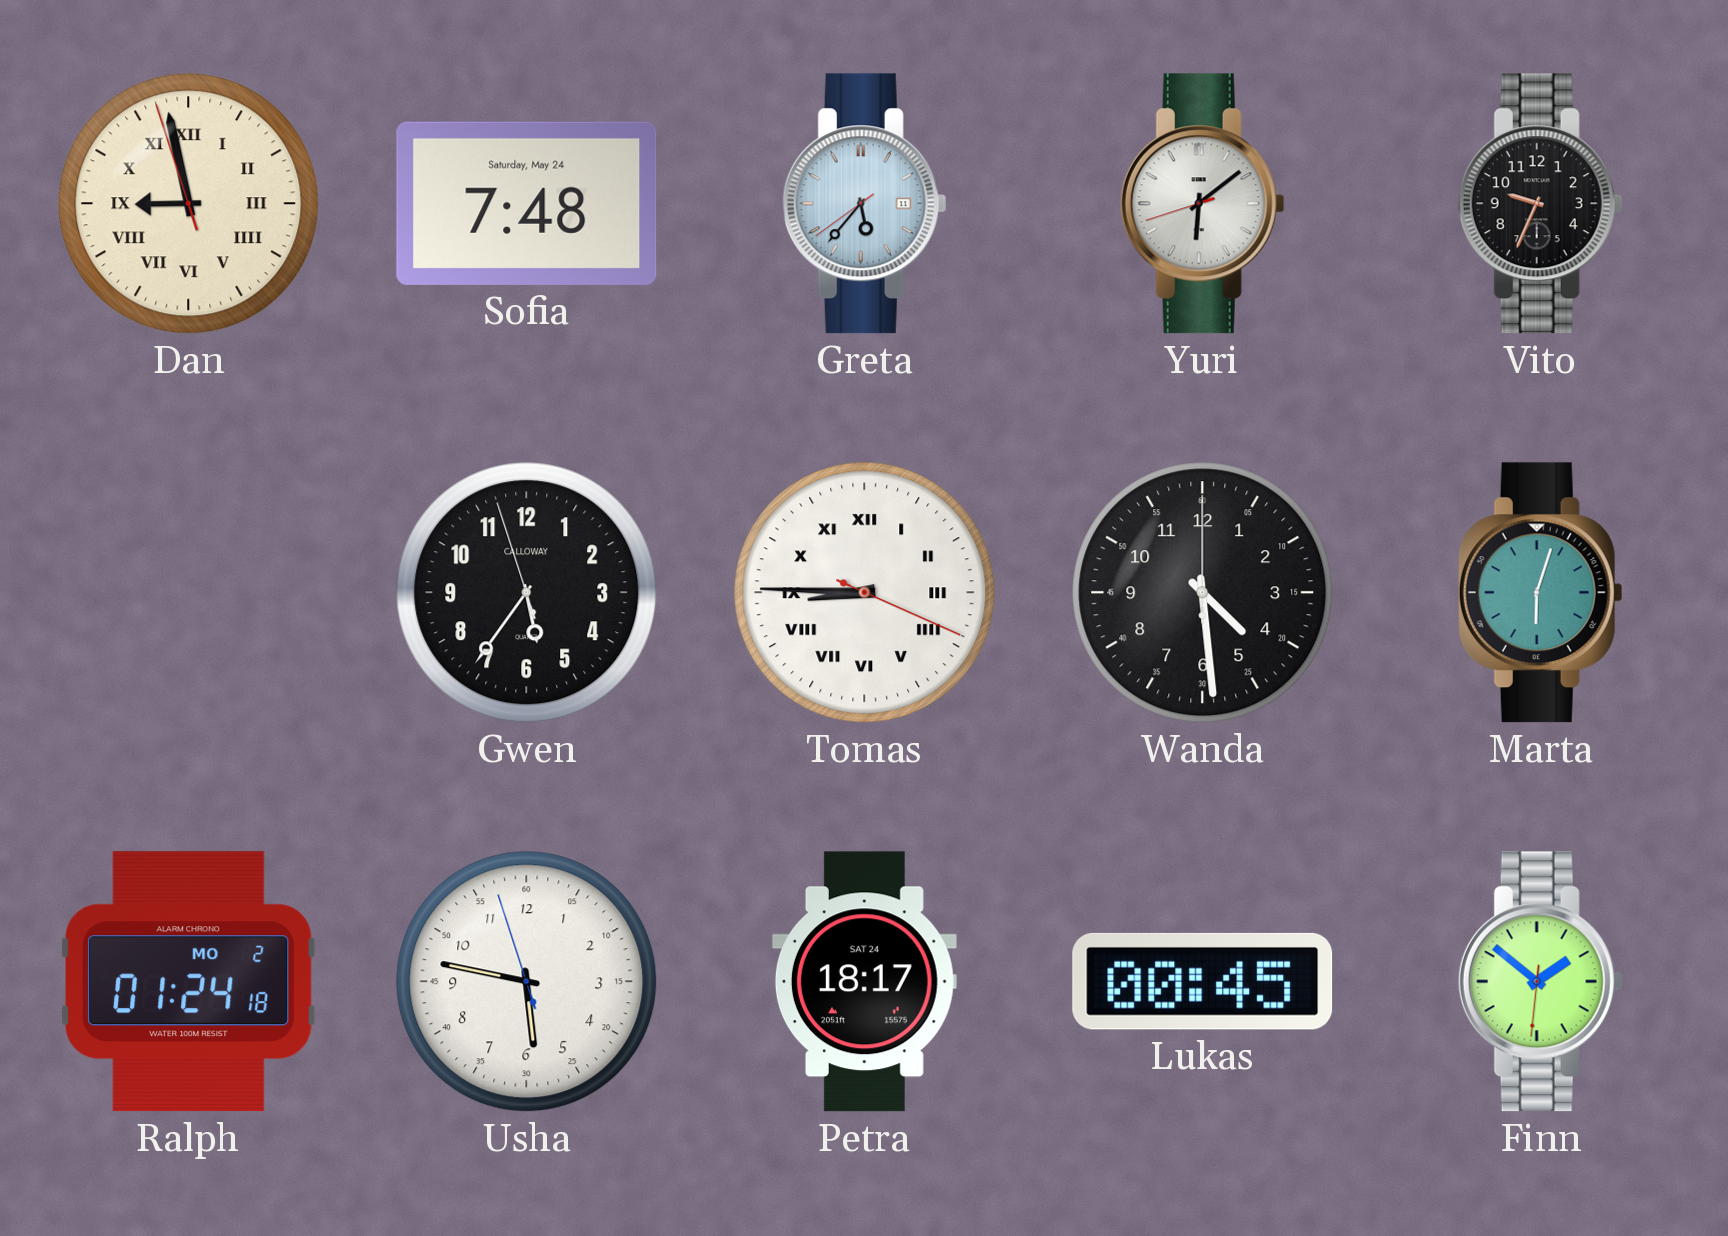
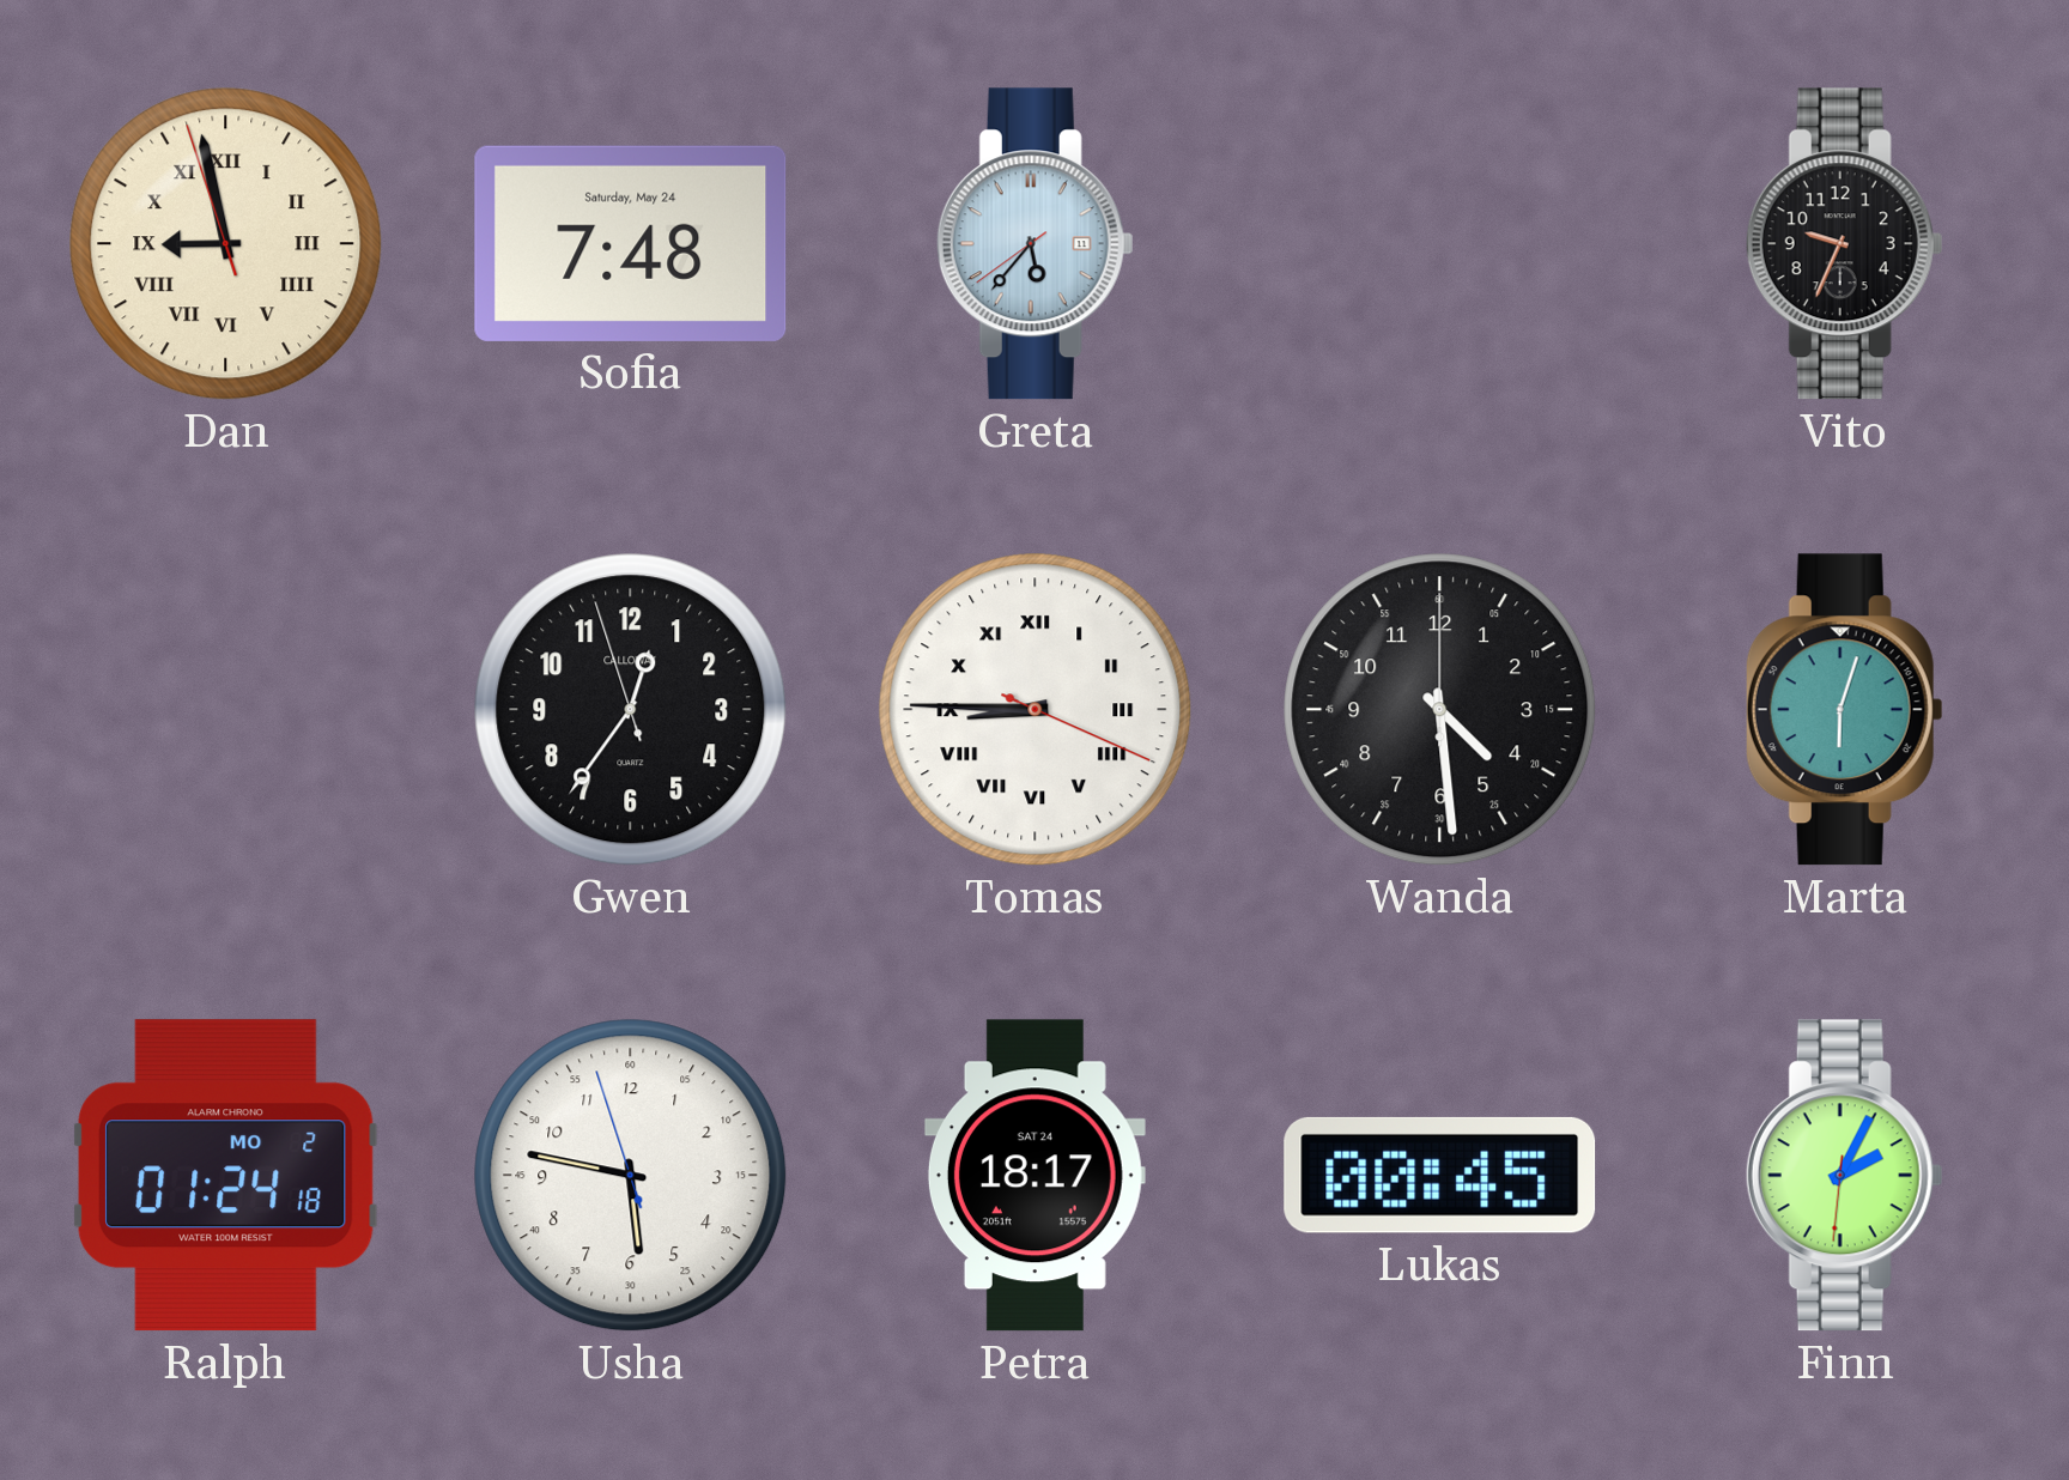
Yuri: 6:08 -> none (1202, 204)
Gwen: 5:35 -> 12:35 (631, 710)
Finn: 1:51 -> 2:04 (1844, 1176)
